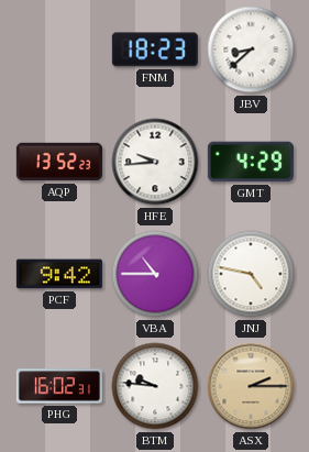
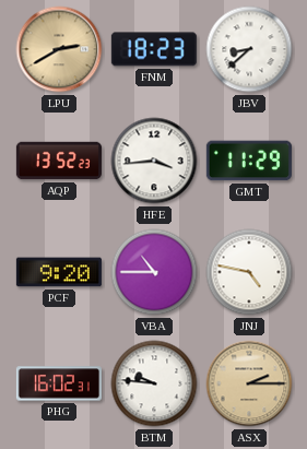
LPU: none -> 2:40 (59, 49)
HFE: 9:44 -> 3:44 (154, 161)
GMT: 4:29 -> 11:29 (249, 161)
PCF: 9:42 -> 9:20 (59, 272)
